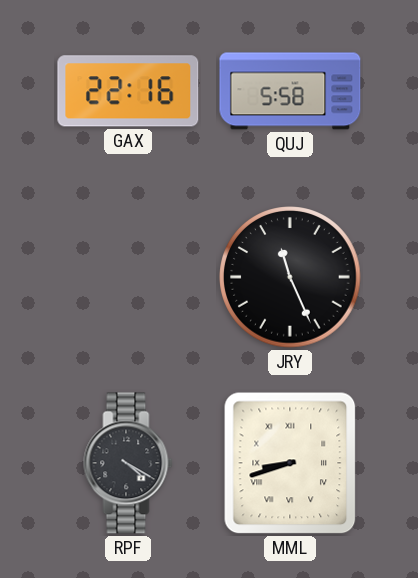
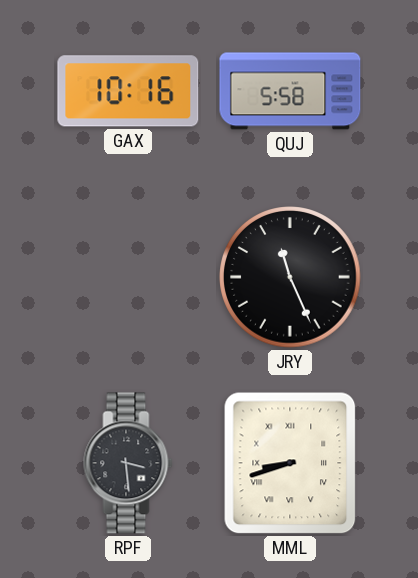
GAX: 22:16 -> 10:16 (128, 91)
RPF: 4:20 -> 3:29 (128, 463)
